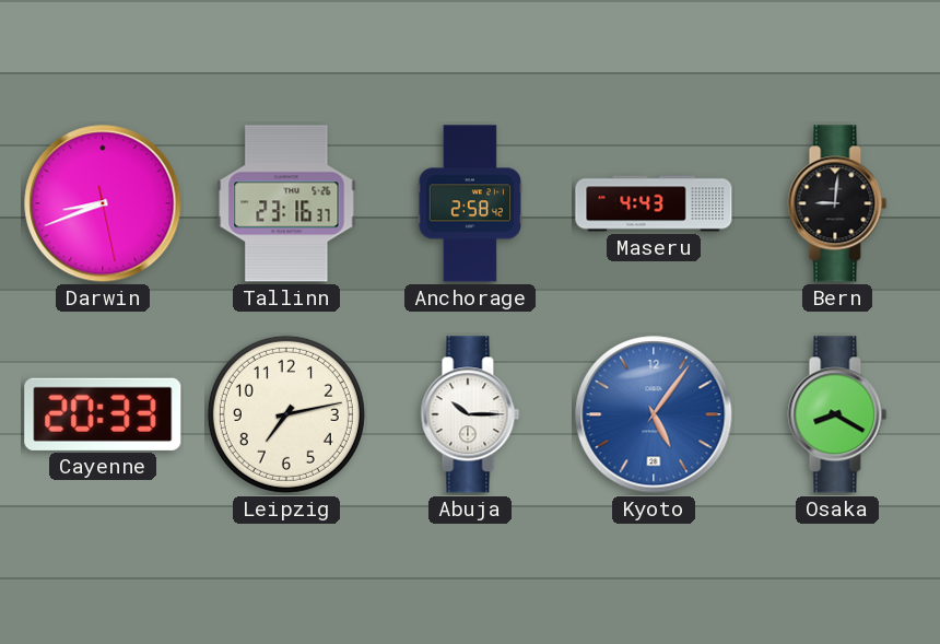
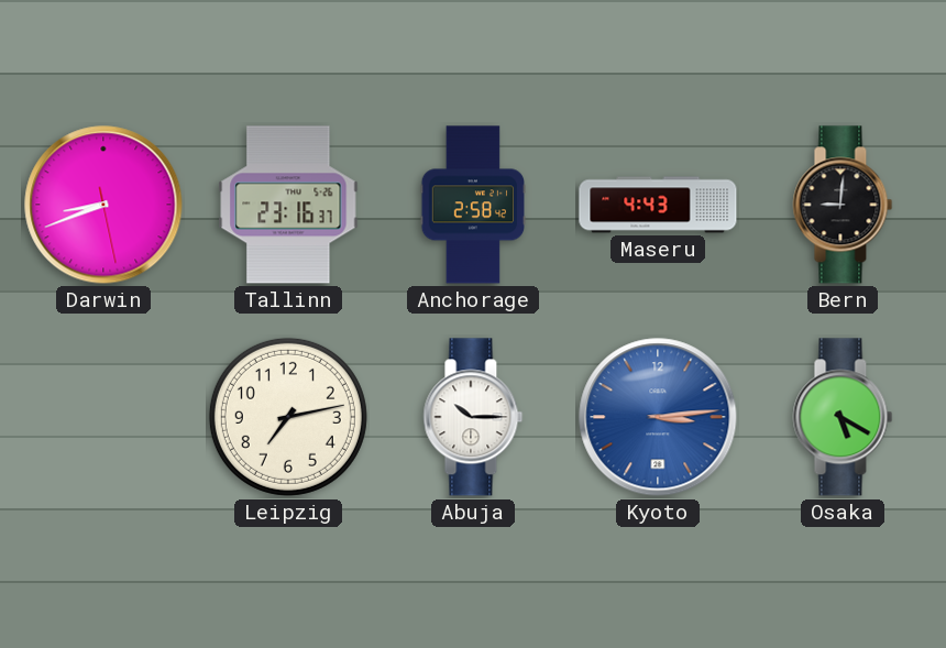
Cayenne: 20:33 -> none (103, 414)
Kyoto: 5:06 -> 3:14 (658, 417)
Osaka: 8:20 -> 5:20 (843, 417)
